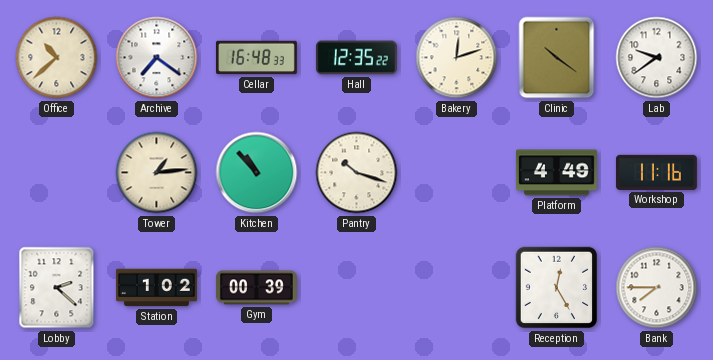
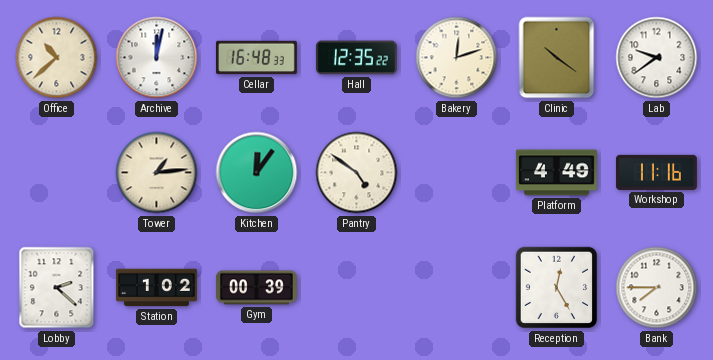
Archive: 7:21 -> 12:02 (157, 58)
Kitchen: 10:53 -> 12:06 (257, 173)
Pantry: 10:18 -> 4:51 (357, 173)
